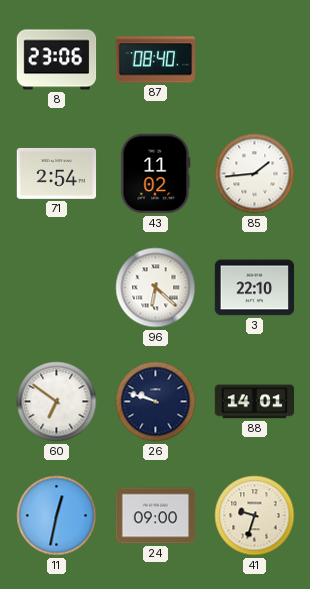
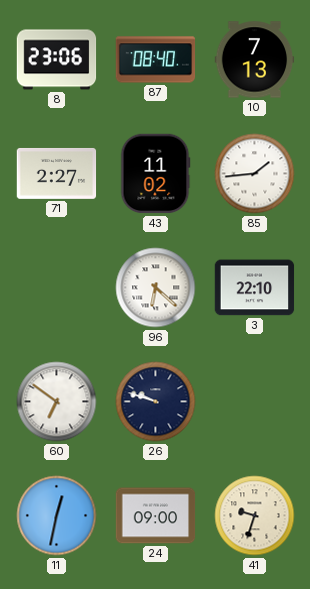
10: none -> 7:13 (255, 60)
71: 2:54 -> 2:27 (57, 173)
88: 14:01 -> none (255, 402)
